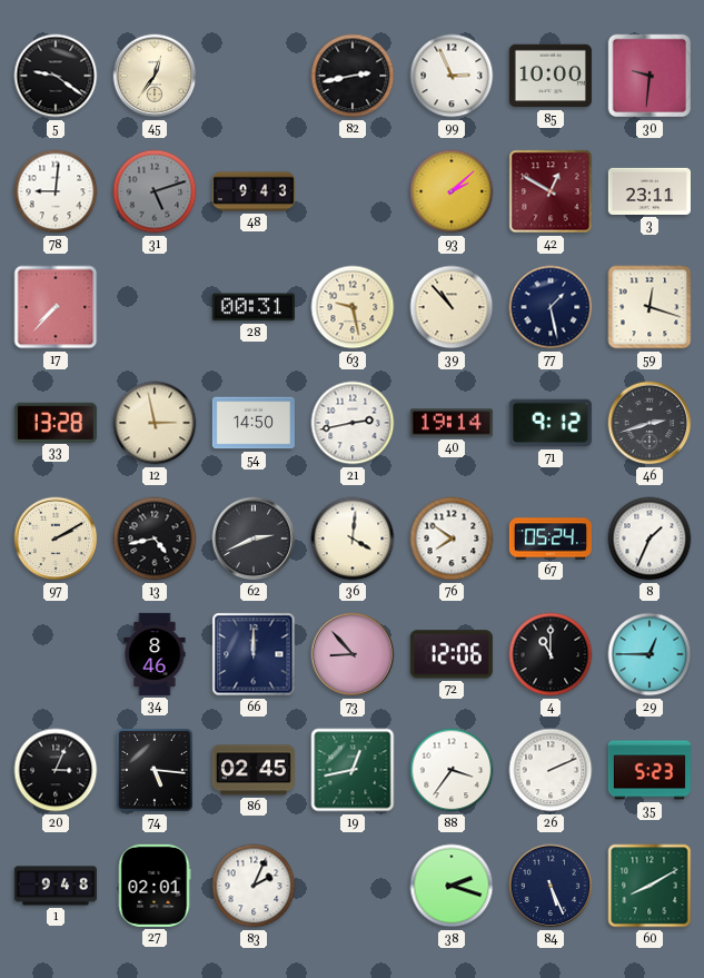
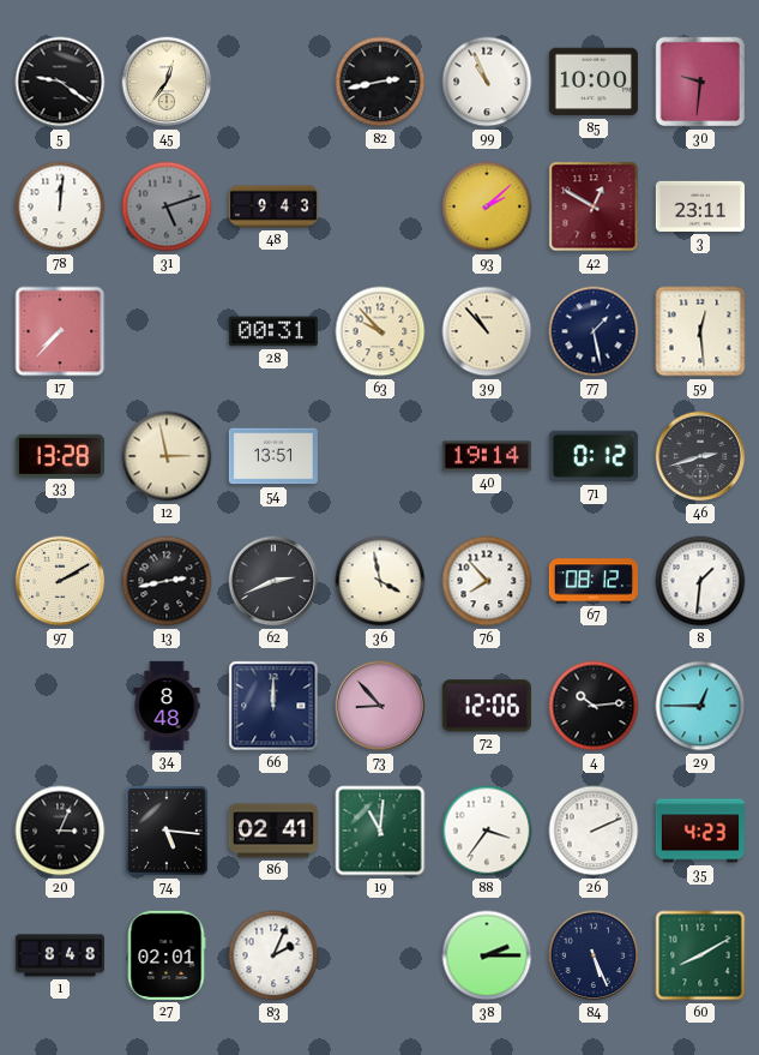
99: 2:56 -> 10:56 (487, 82)
78: 9:01 -> 12:01 (60, 206)
63: 9:28 -> 9:53 (380, 331)
59: 12:18 -> 12:29 (700, 331)
54: 14:50 -> 13:51 (273, 456)
21: 2:43 -> none (353, 423)
71: 9:12 -> 0:12 (594, 456)
13: 4:43 -> 2:43 (167, 581)
36: 4:01 -> 3:58 (380, 581)
76: 7:51 -> 7:53 (487, 581)
67: 05:24 -> 08:12 (594, 581)
8: 1:34 -> 1:31 (700, 581)
34: 8:46 -> 8:48 (167, 706)
4: 11:00 -> 10:14 (594, 706)
86: 02:45 -> 02:41 (273, 831)
19: 12:43 -> 11:01 (380, 831)
35: 5:23 -> 4:23 (700, 831)
1: 9:48 -> 8:48 (60, 955)
38: 2:18 -> 2:15 (487, 955)
